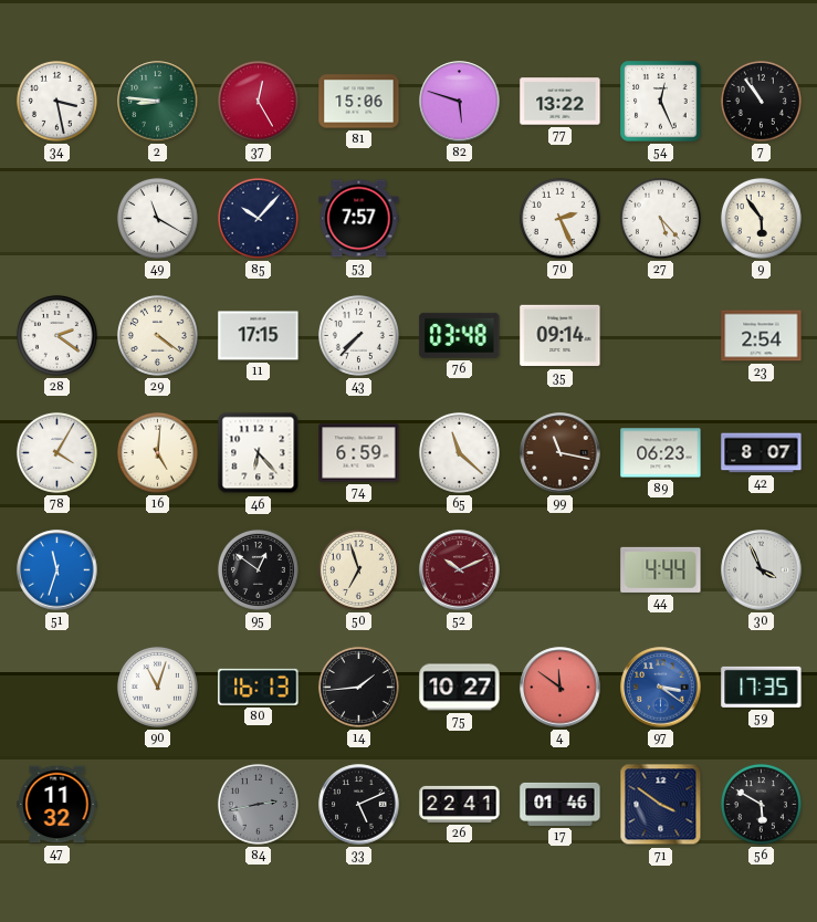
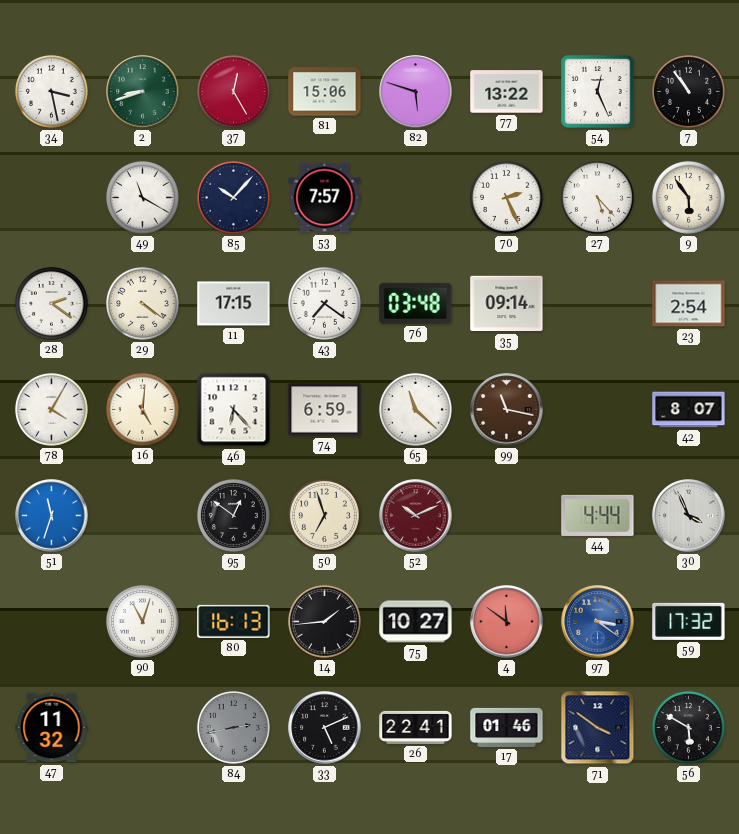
2: 8:46 -> 8:42 (143, 92)
43: 7:37 -> 7:21 (324, 303)
89: 06:23 -> none (661, 453)
59: 17:35 -> 17:32 (689, 621)
